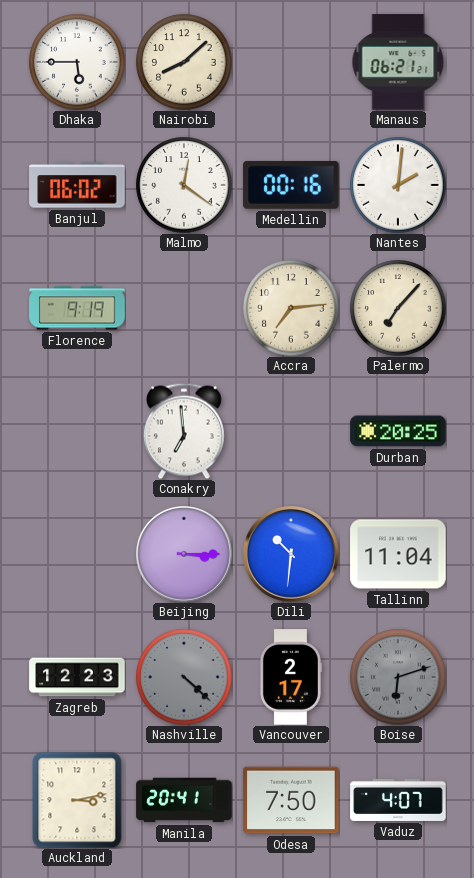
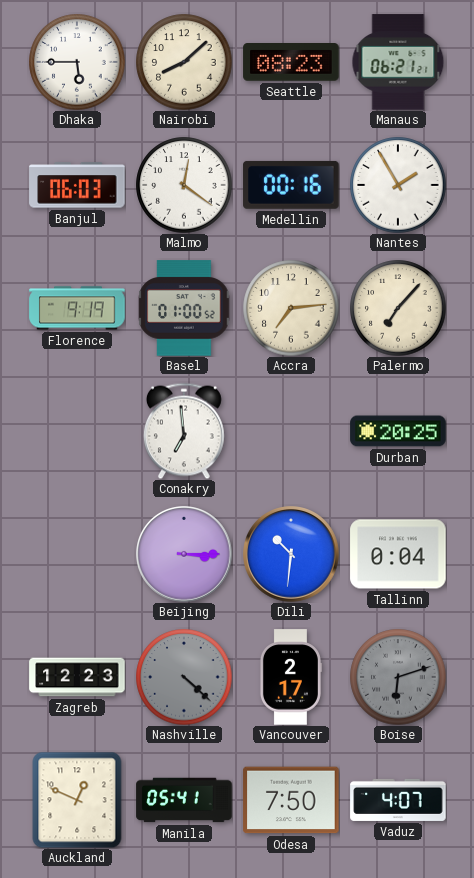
Seattle: none -> 08:23 (291, 63)
Banjul: 06:02 -> 06:03 (77, 185)
Nantes: 2:01 -> 1:55 (398, 185)
Basel: none -> 01:00 (184, 308)
Tallinn: 11:04 -> 0:04 (398, 554)
Auckland: 3:13 -> 12:49 (77, 800)
Manila: 20:41 -> 05:41 (184, 800)
